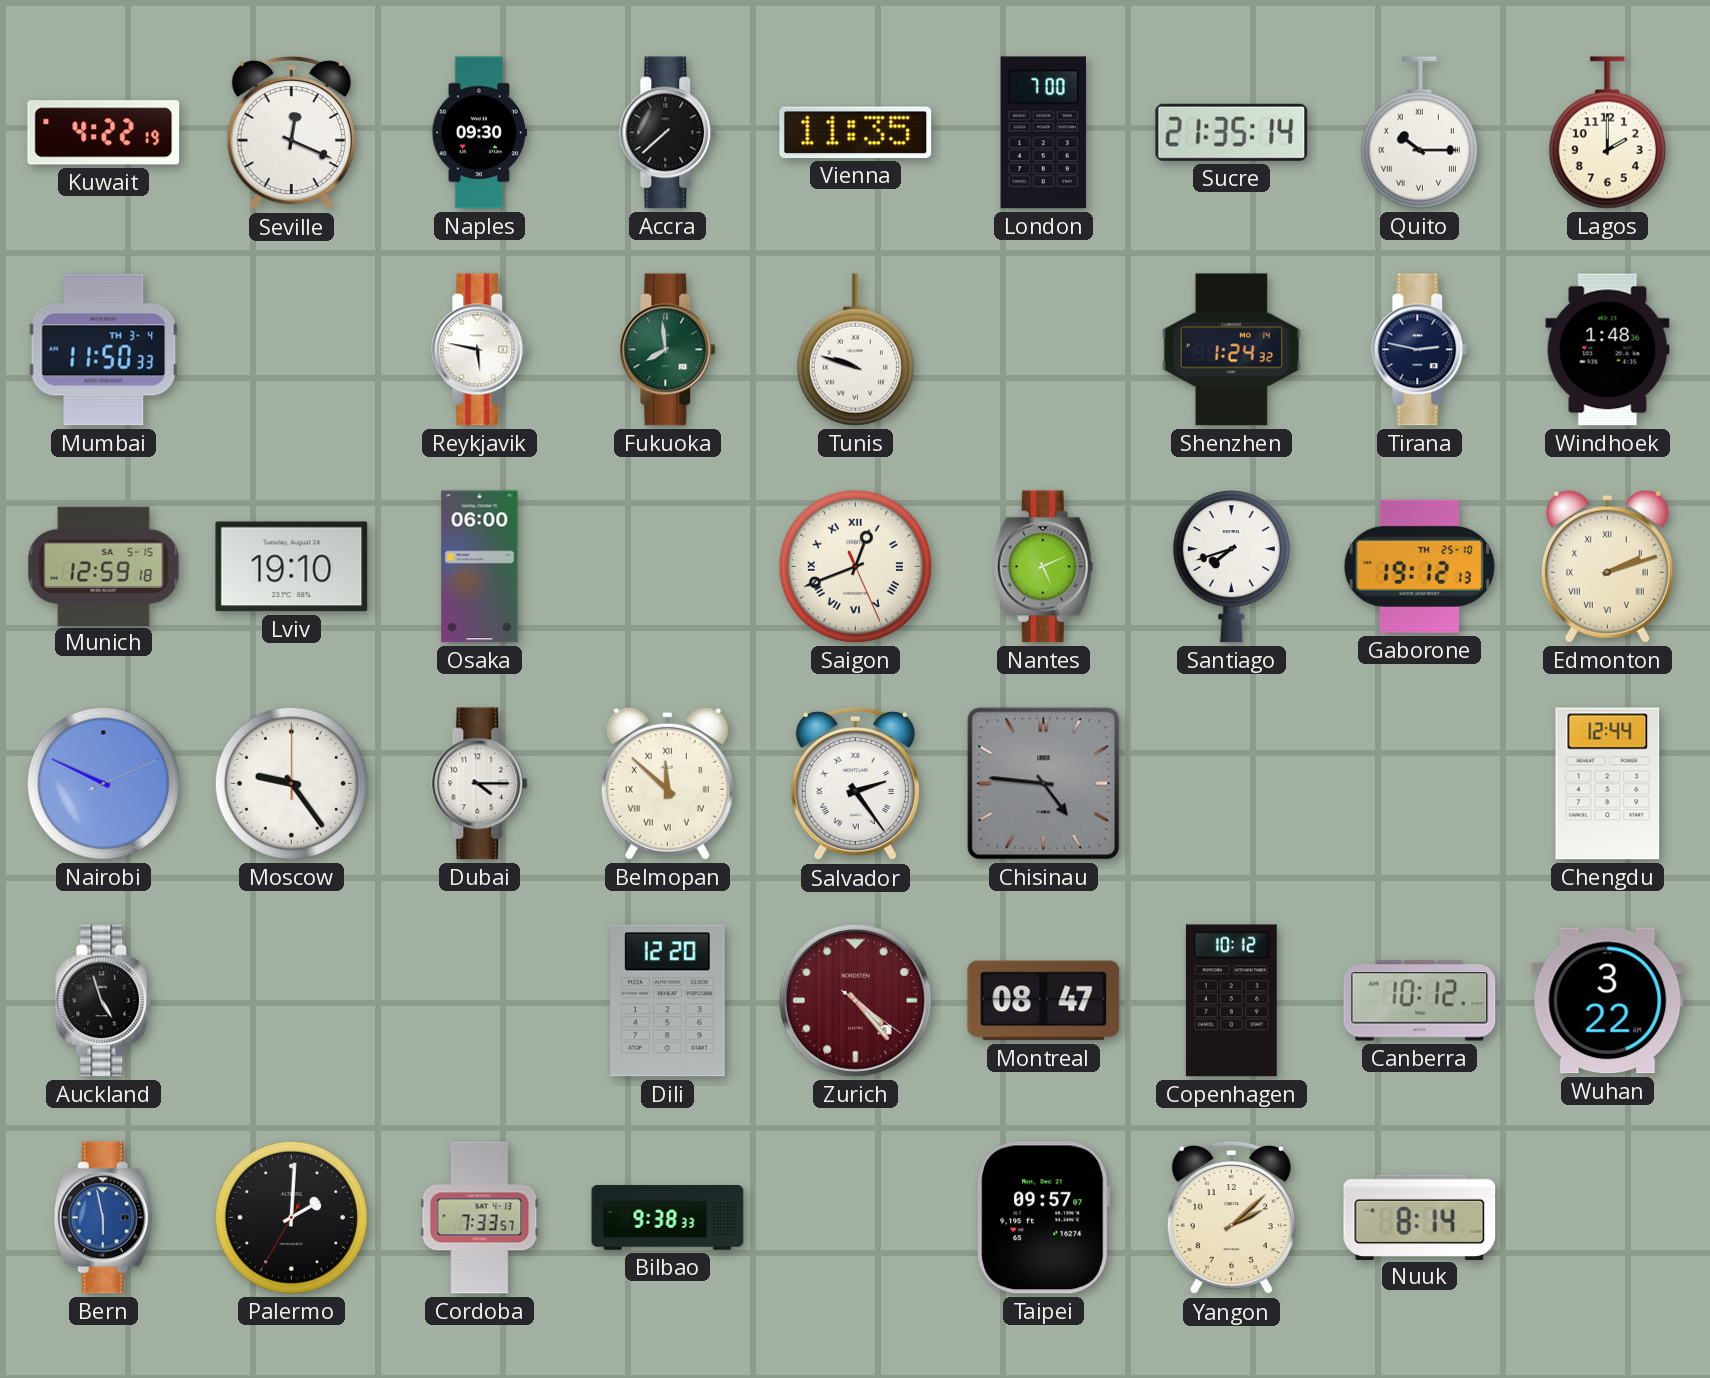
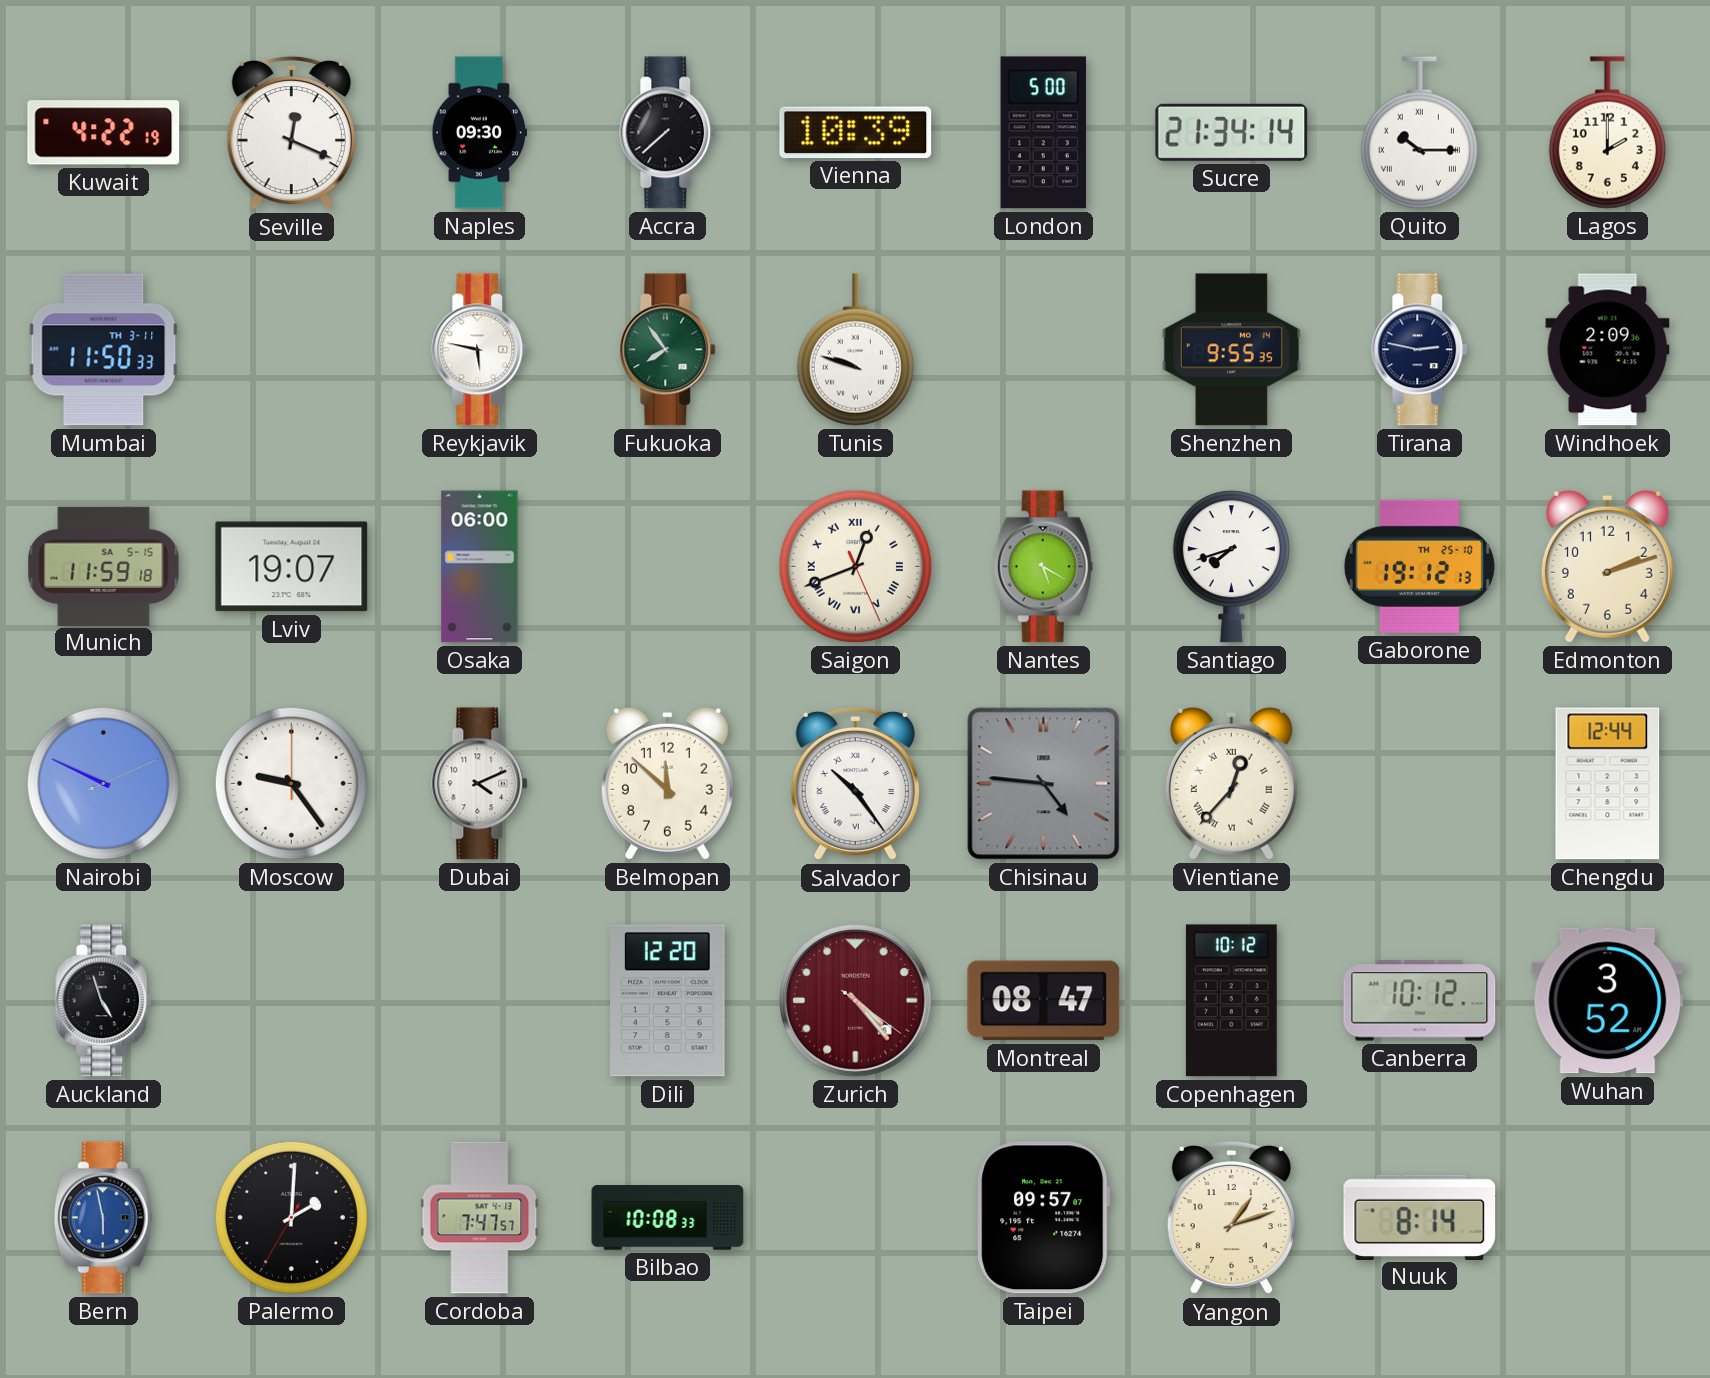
Vienna: 11:35 -> 10:39 (856, 132)
London: 7:00 -> 5:00 (1043, 133)
Sucre: 21:35 -> 21:34 (1232, 132)
Mumbai date: TH 3-4 -> TH 3-11 (104, 350)
Fukuoka: 7:59 -> 7:54 (668, 350)
Shenzhen: 1:24 -> 9:55 (1231, 350)
Windhoek: 1:48 -> 2:09 (1608, 350)
Munich: 12:59 -> 11:59 (104, 566)
Lviv: 19:10 -> 19:07 (292, 567)
Nantes: 5:11 -> 5:20 (1043, 567)
Edmonton numerals: Roman -> Arabic (1607, 566)
Dubai: 4:15 -> 4:11 (480, 784)
Belmopan numerals: Roman -> Arabic (667, 783)
Salvador: 2:24 -> 10:24 (855, 784)
Vientiane: none -> 12:37 (1231, 783)
Wuhan: 3:22 -> 3:52 (1608, 1001)
Cordoba: 7:33 -> 7:47 (480, 1218)
Bilbao: 9:38 -> 10:08 (668, 1218)
Yangon: 2:08 -> 1:12 (1231, 1218)
